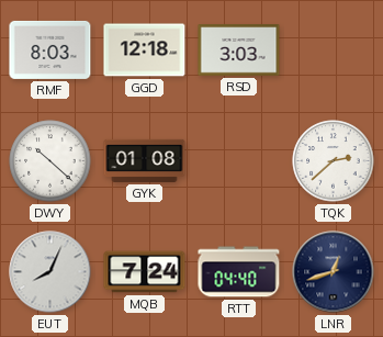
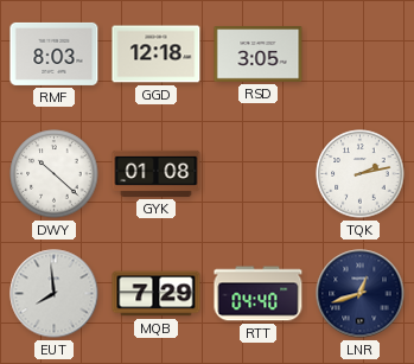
RSD: 3:03 -> 3:05 (259, 55)
TQK: 2:38 -> 2:13 (361, 174)
EUT: 8:04 -> 7:59 (55, 294)
MQB: 7:24 -> 7:29 (157, 294)
